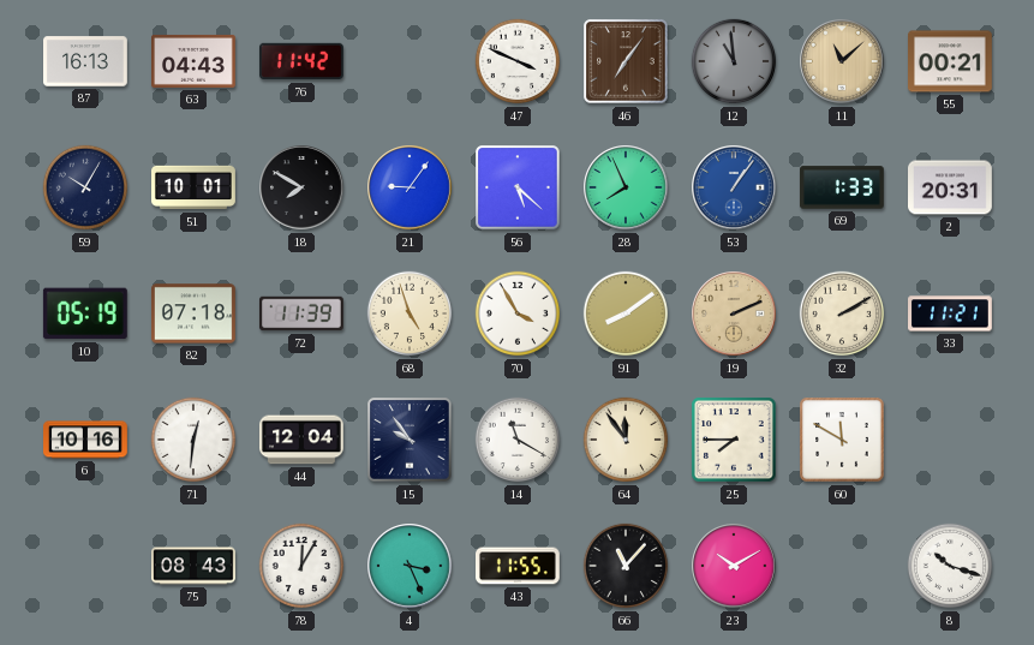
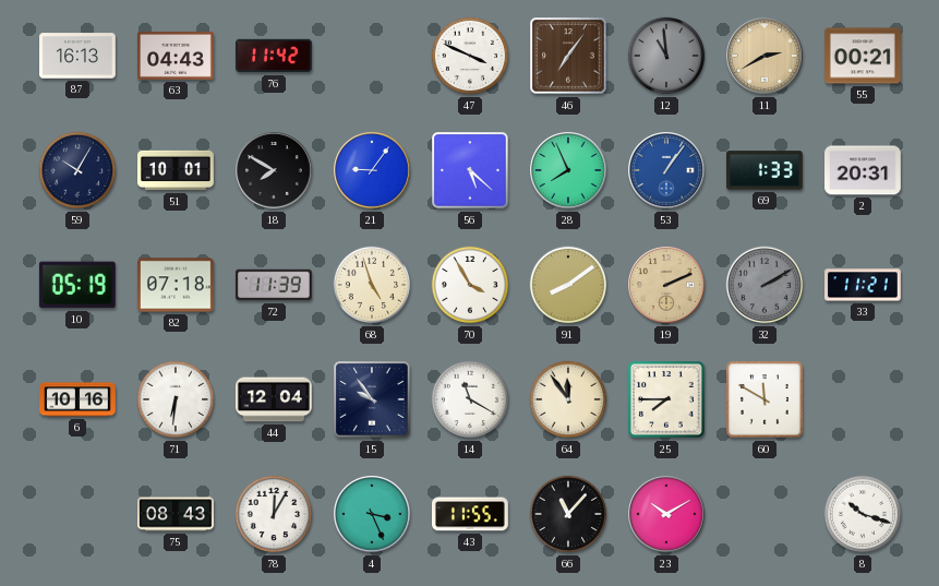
11: 11:08 -> 2:40 (765, 56)
32 dial: cream -> grey (765, 285)
71: 12:31 -> 6:31 (176, 399)
